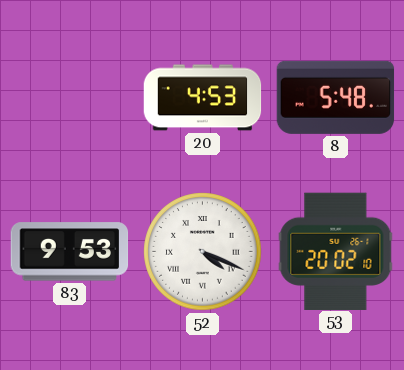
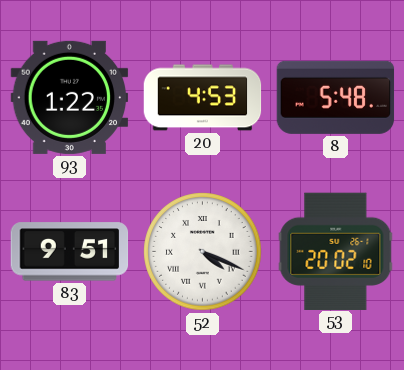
93: none -> 1:22 (70, 97)
83: 9:53 -> 9:51 (70, 252)
